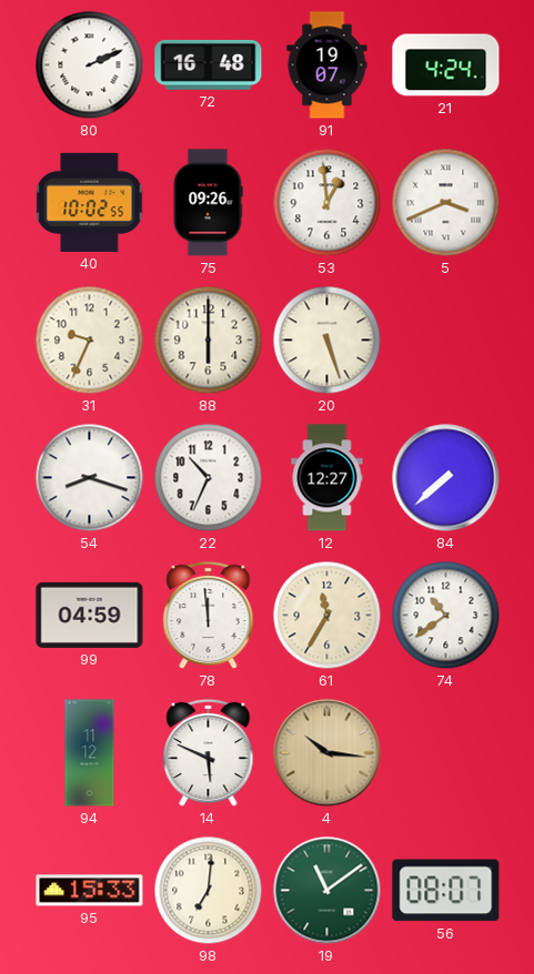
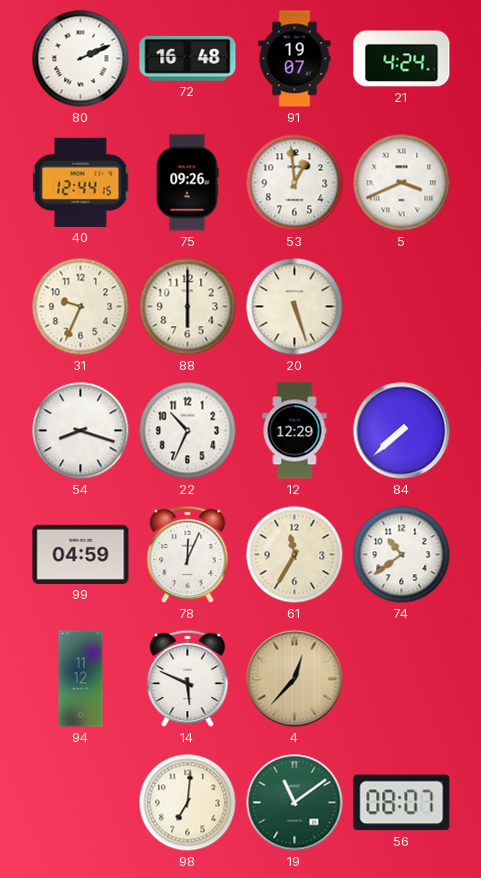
40: 10:02 -> 12:44 (81, 182)
12: 12:27 -> 12:29 (295, 431)
78: 11:59 -> 12:04 (188, 555)
4: 10:16 -> 12:37 (295, 679)
95: 15:33 -> none (90, 891)
